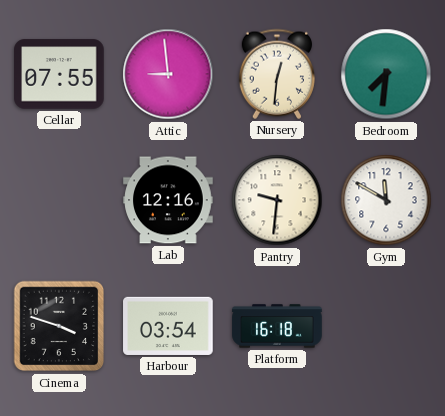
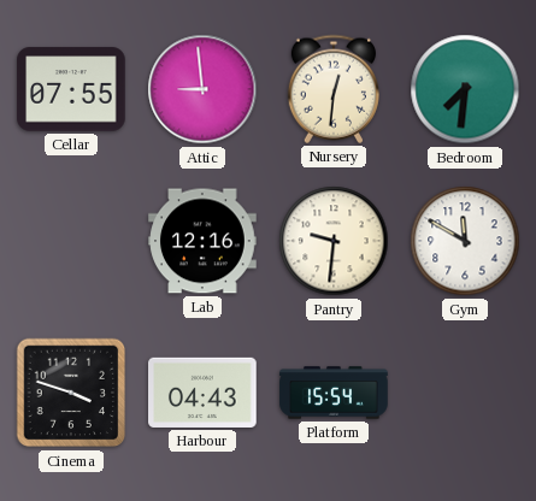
Harbour: 03:54 -> 04:43 (202, 393)
Platform: 16:18 -> 15:54 (334, 393)
